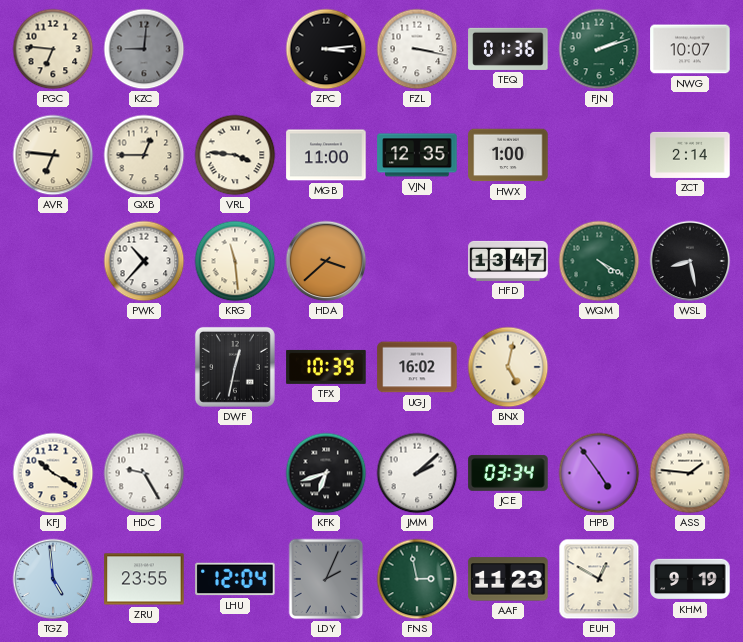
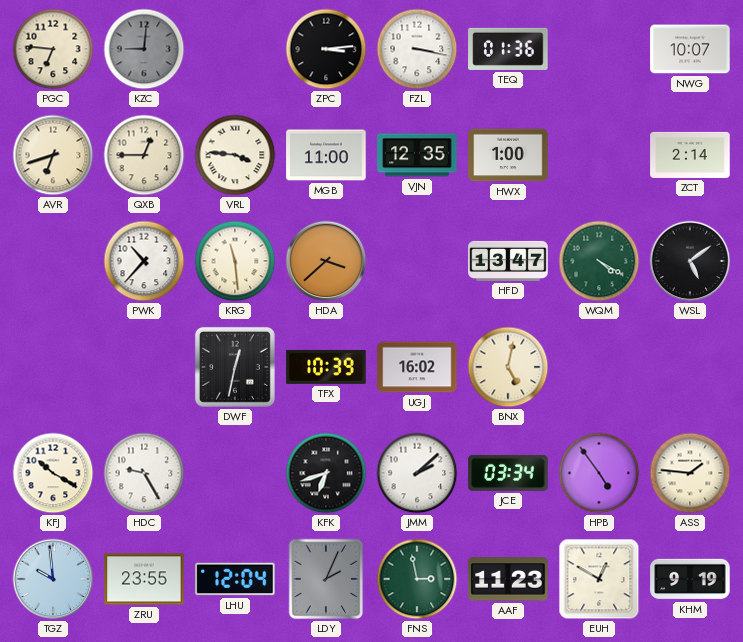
FJN: 2:12 -> none (599, 49)
AVR: 6:46 -> 6:42 (53, 155)
WSL: 8:28 -> 5:09 (690, 261)
TGZ: 4:59 -> 9:59 (53, 579)
